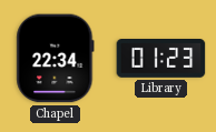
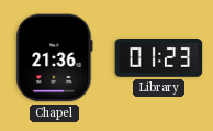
Chapel: 22:34 -> 21:36 (55, 58)
